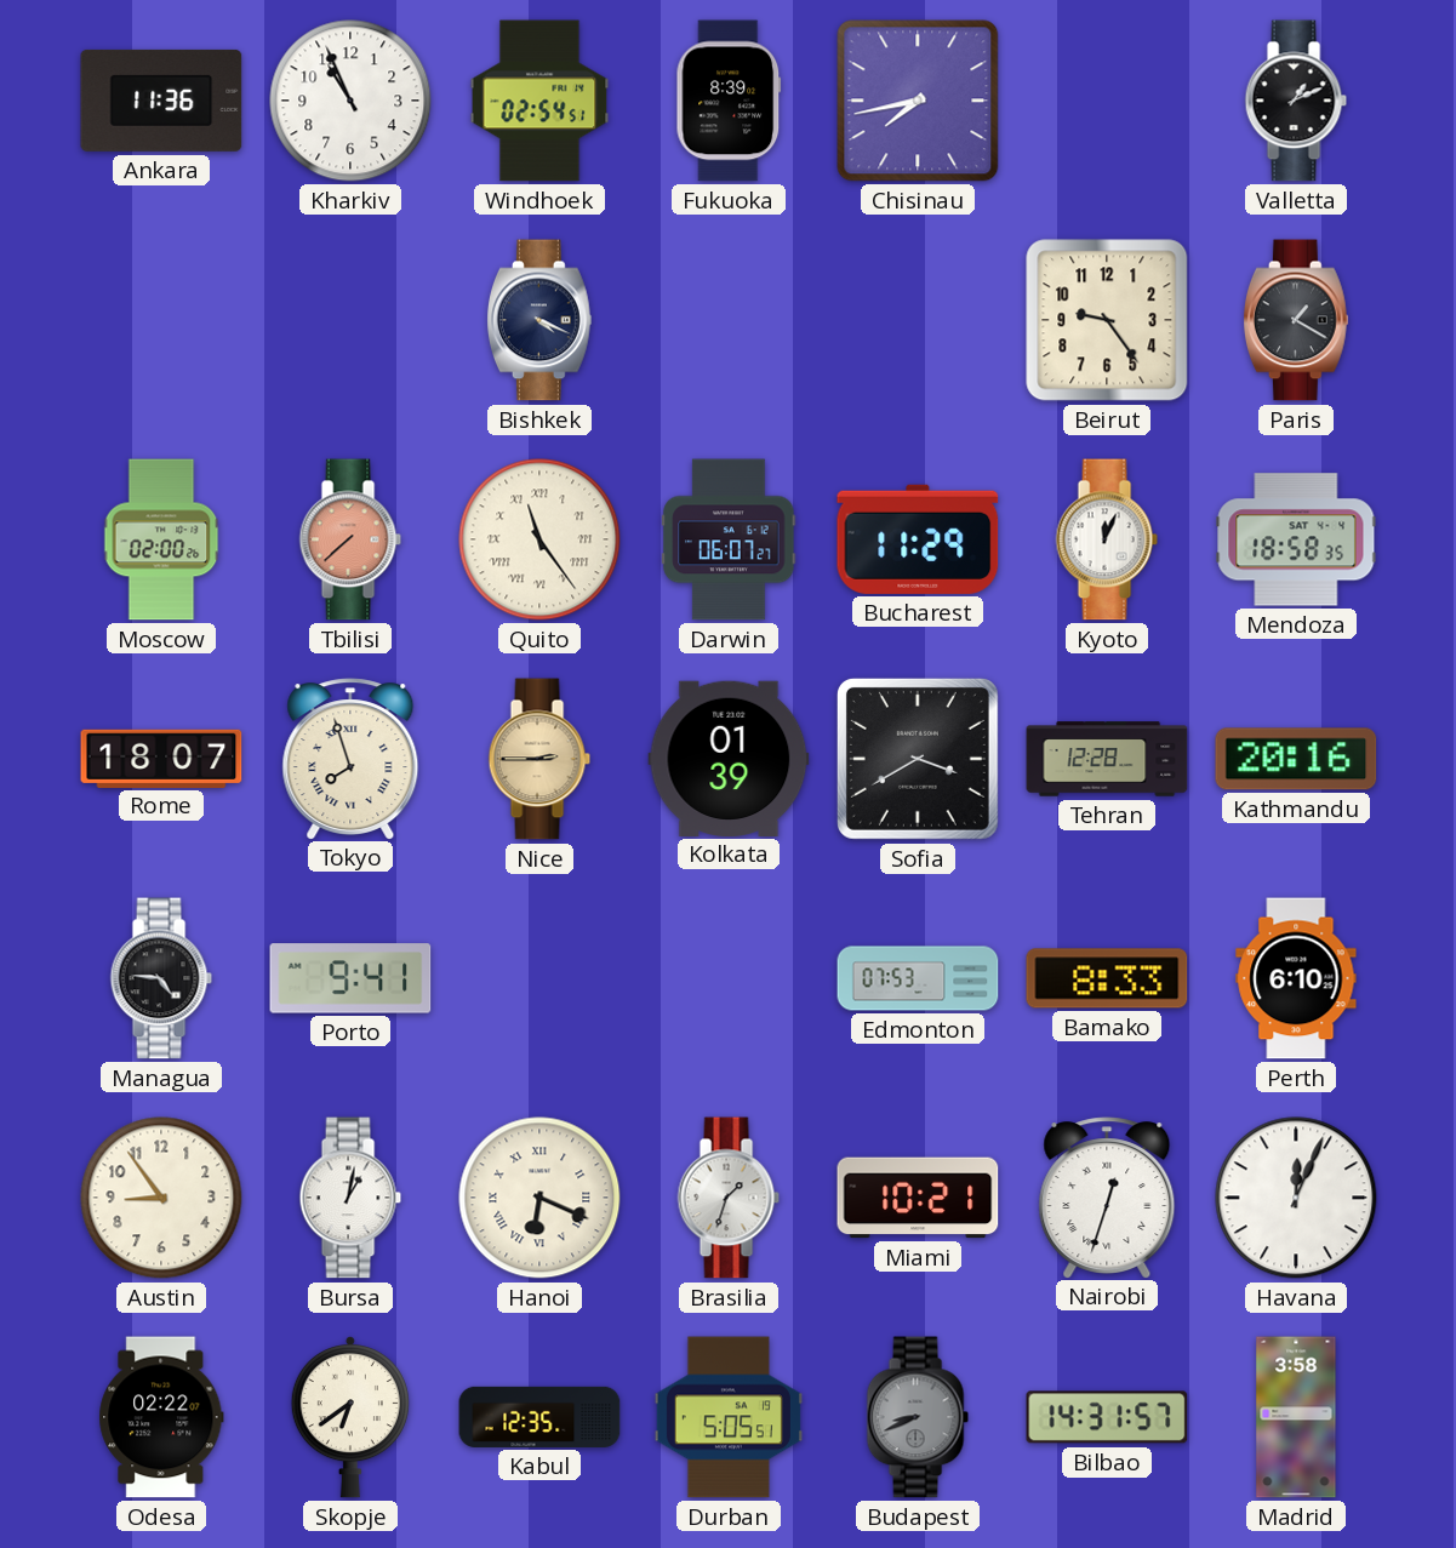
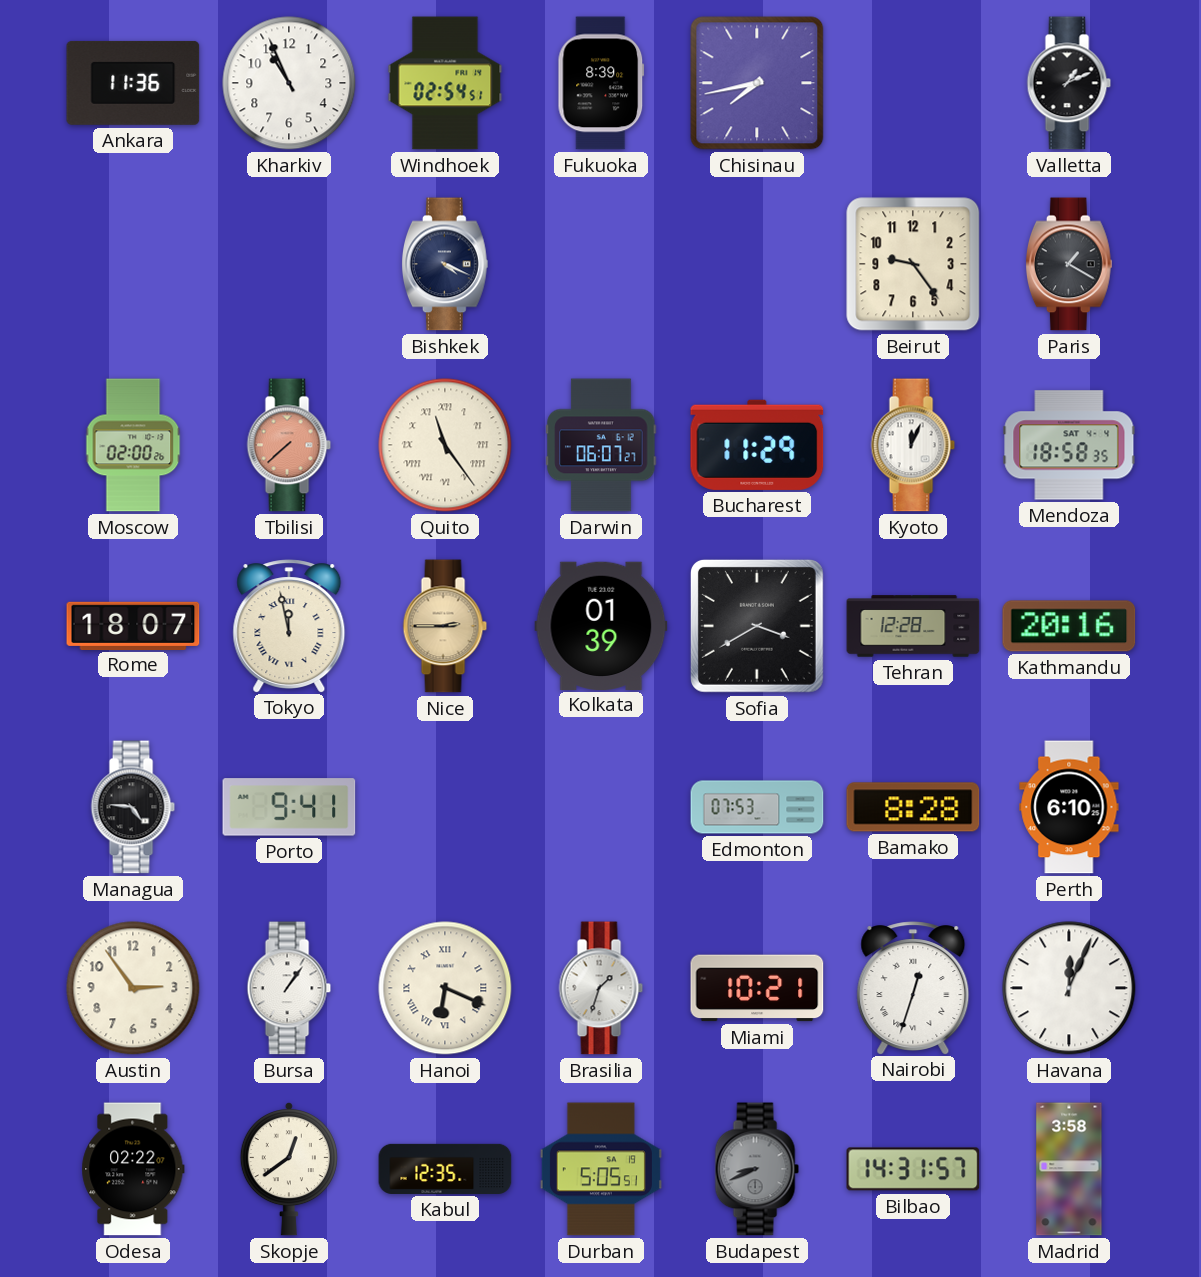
Tokyo: 7:57 -> 11:58 (289, 626)
Bamako: 8:33 -> 8:28 (913, 807)
Austin: 8:54 -> 2:54 (133, 988)
Bursa: 1:02 -> 1:06 (289, 988)
Skopje: 6:39 -> 12:39 (289, 1169)
